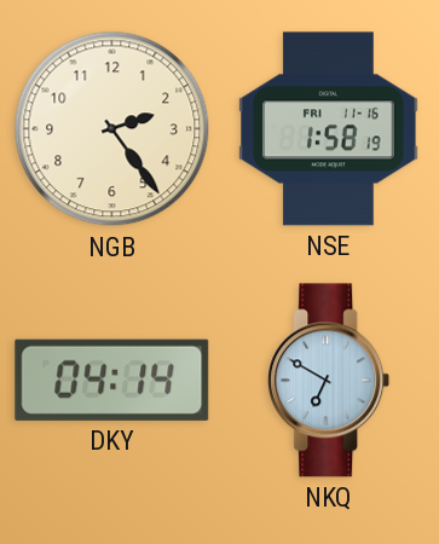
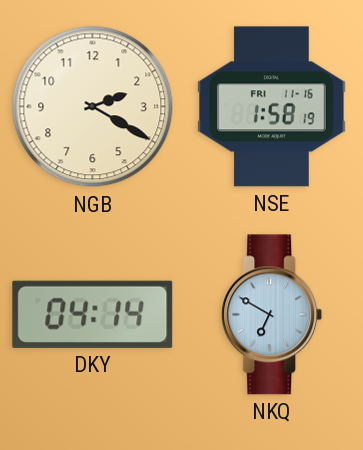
NGB: 2:24 -> 2:20 (93, 107)
